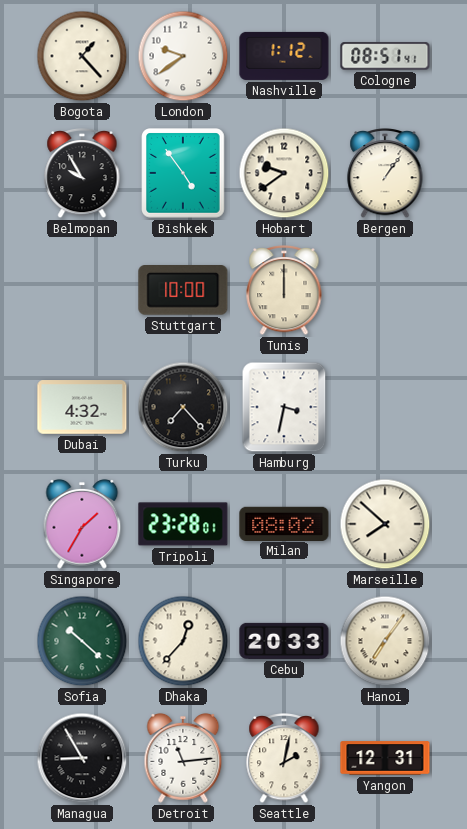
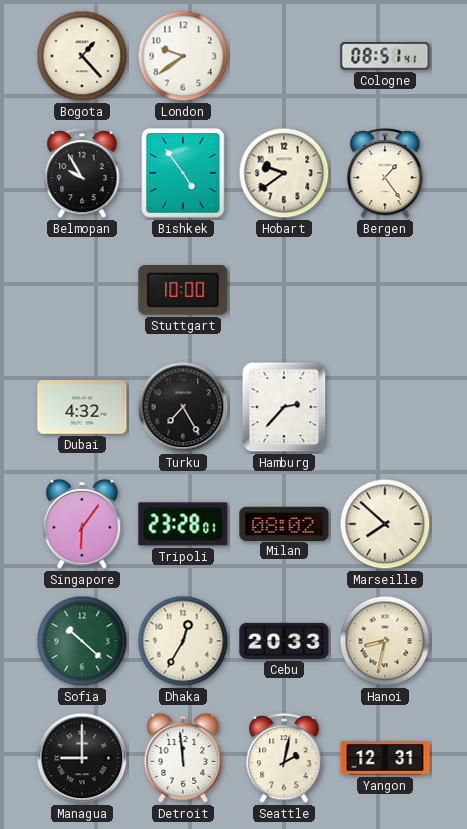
Nashville: 1:12 -> none (284, 56)
Bergen: 1:06 -> 1:24 (385, 174)
Tunis: 12:00 -> none (284, 291)
Turku: 7:23 -> 7:25 (183, 407)
Hamburg: 3:32 -> 2:37 (284, 407)
Singapore: 1:35 -> 6:06 (82, 524)
Dhaka: 12:37 -> 12:35 (183, 641)
Hanoi: 7:06 -> 8:32 (385, 641)
Managua: 8:55 -> 9:00 (82, 758)
Detroit: 11:14 -> 11:59 (183, 758)
